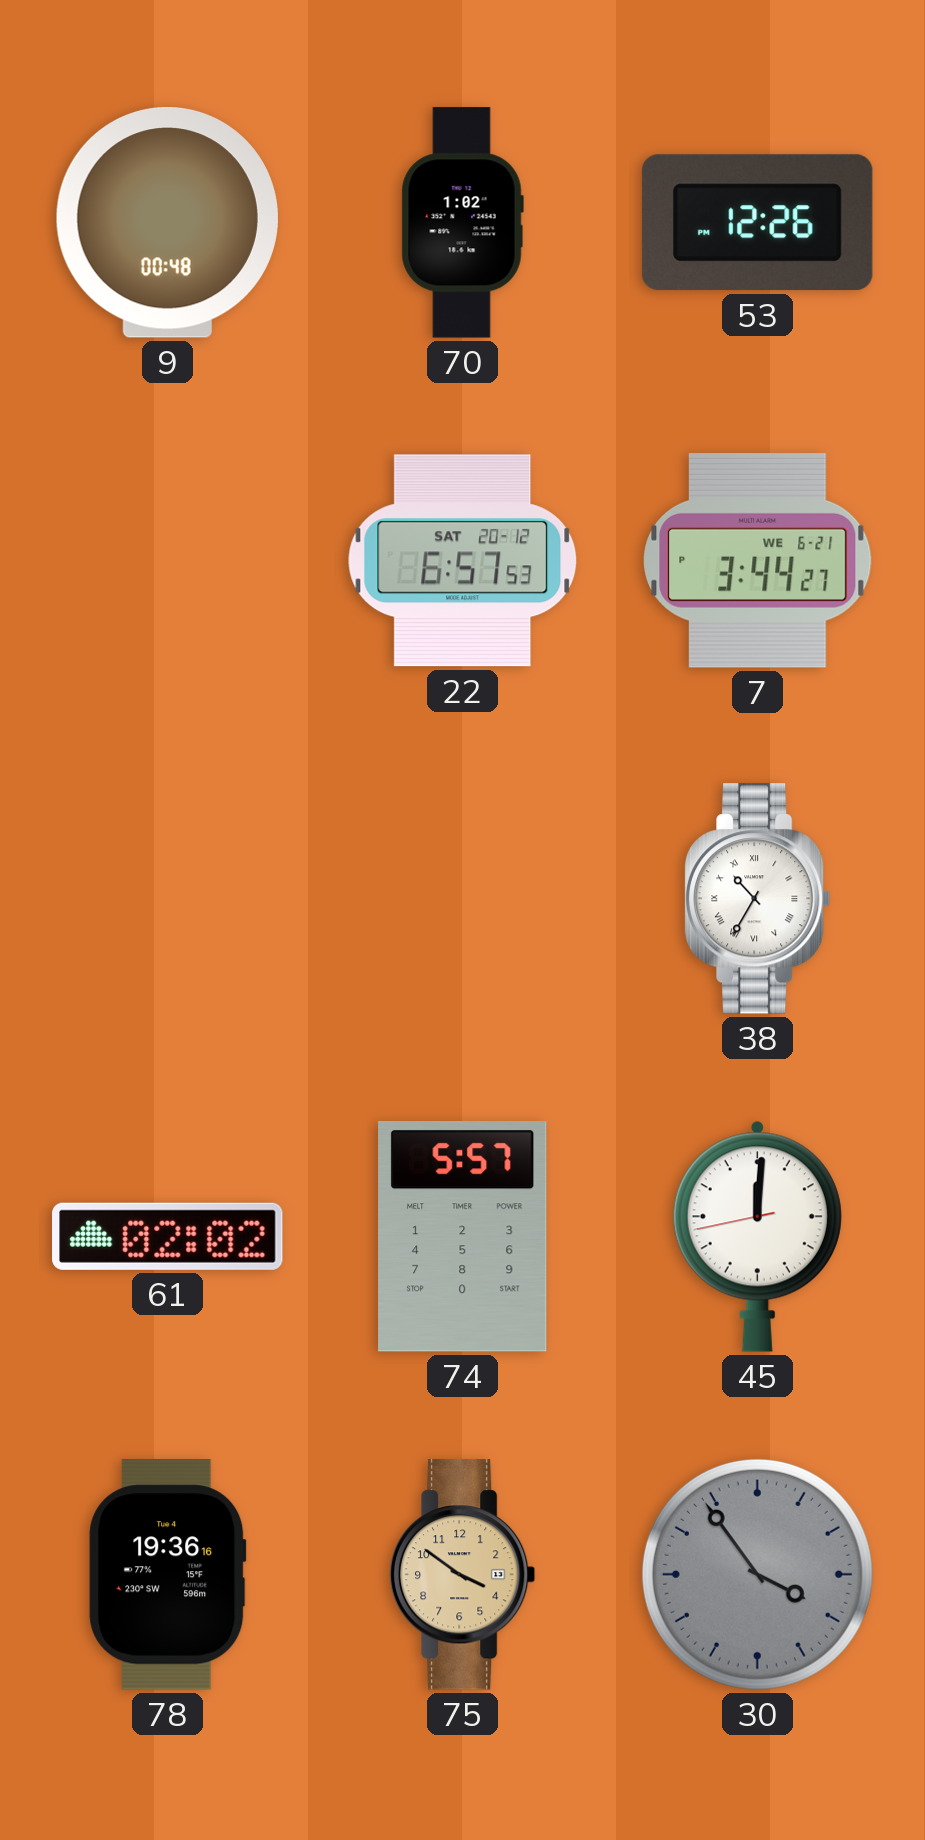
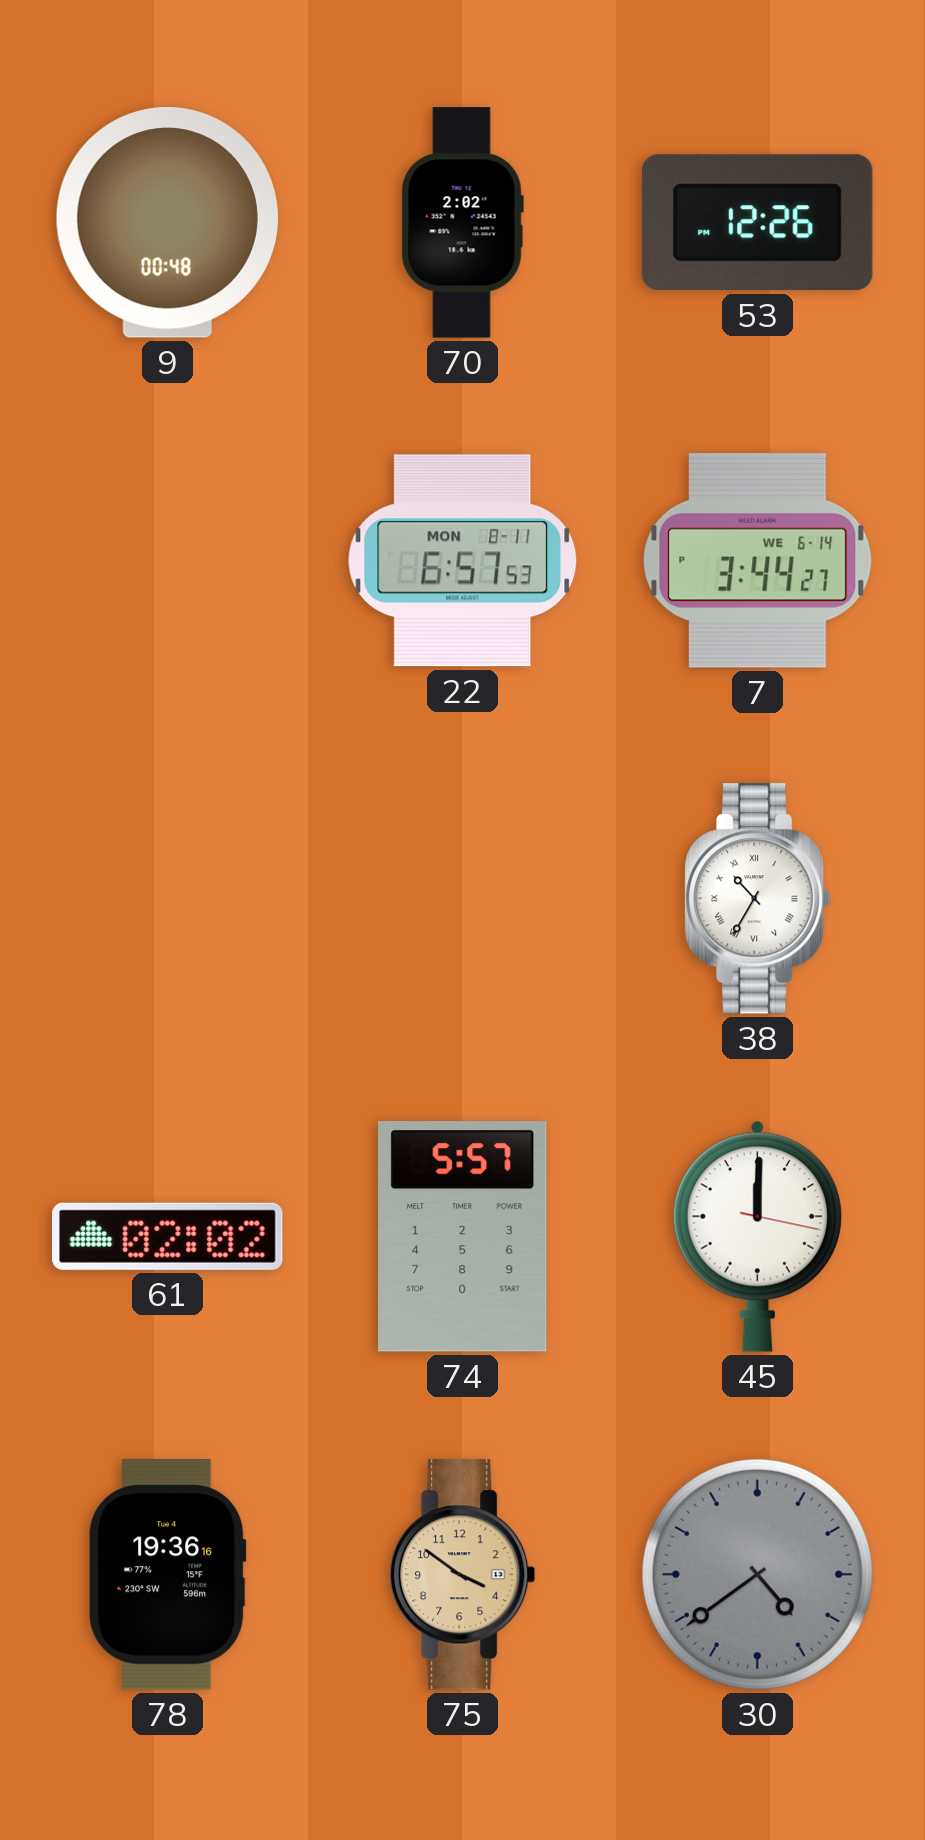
70: 1:02 -> 2:02 (462, 223)
22 date: SAT 20-12 -> MON 8-11 (463, 561)
7 date: WE 6-21 -> WE 6-14 (758, 560)
45: 12:00:43 -> 12:00:17 (757, 1236)
30: 3:54 -> 4:39 (757, 1574)
